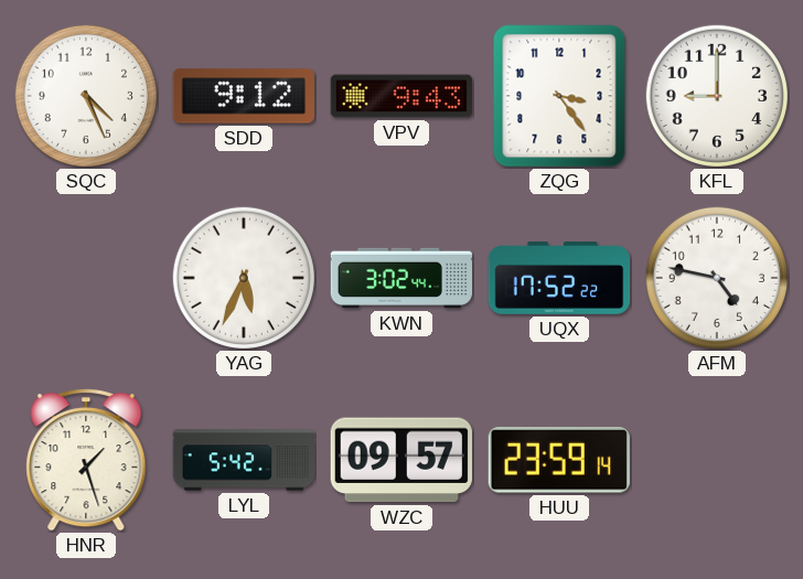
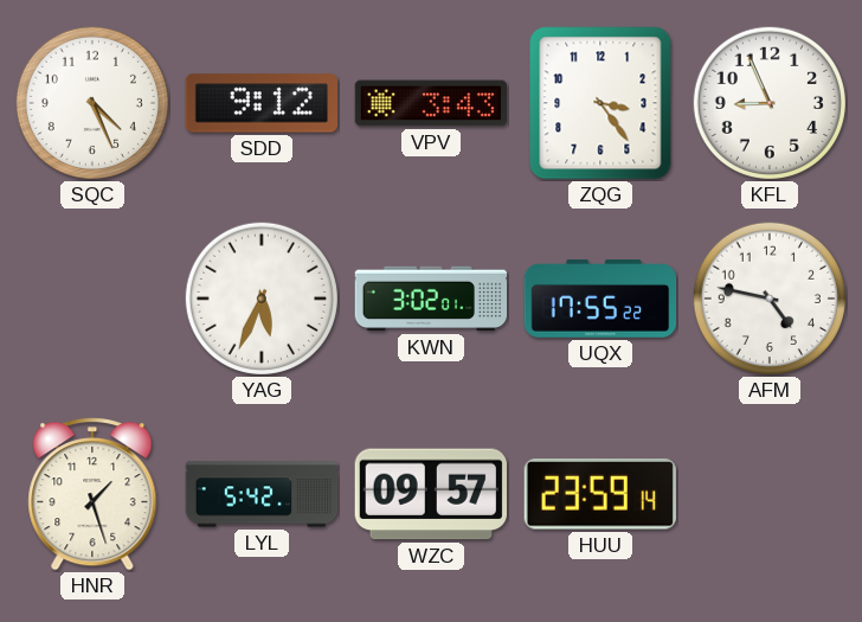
VPV: 9:43 -> 3:43 (430, 103)
KFL: 9:00 -> 8:56 (770, 102)
KWN: 3:02:44 -> 3:02:01 (431, 299)
UQX: 17:52 -> 17:55 (600, 299)
